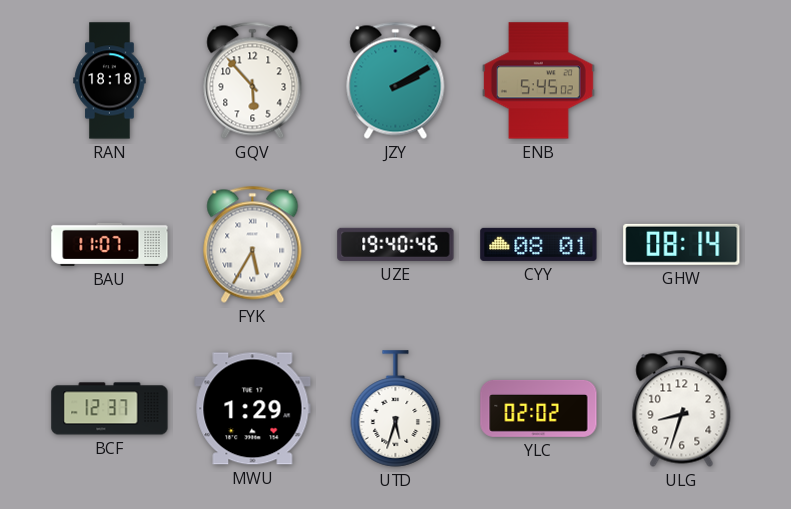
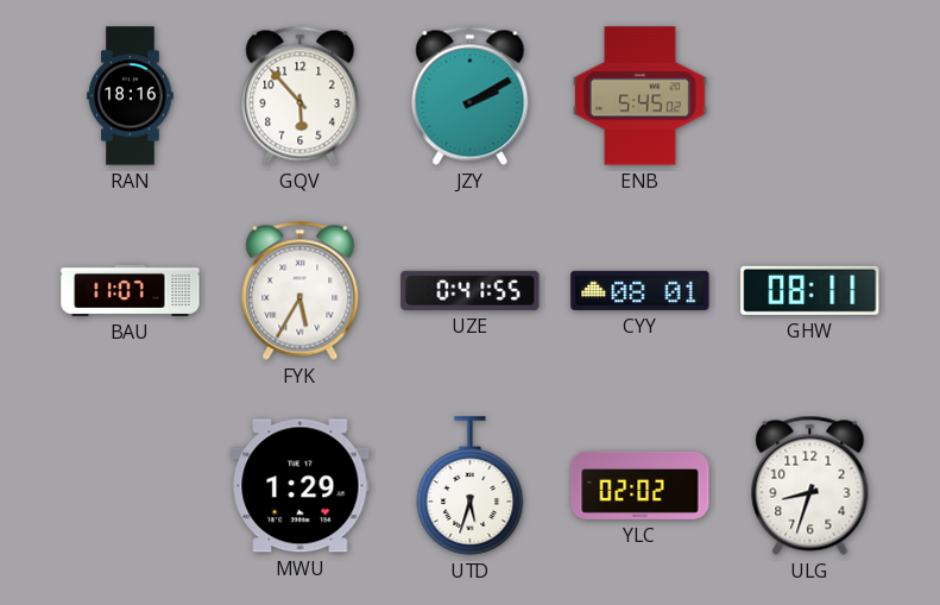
RAN: 18:18 -> 18:16 (131, 96)
UZE: 19:40 -> 0:41 (471, 290)
GHW: 08:14 -> 08:11 (810, 290)
BCF: 12:37 -> none (110, 409)
